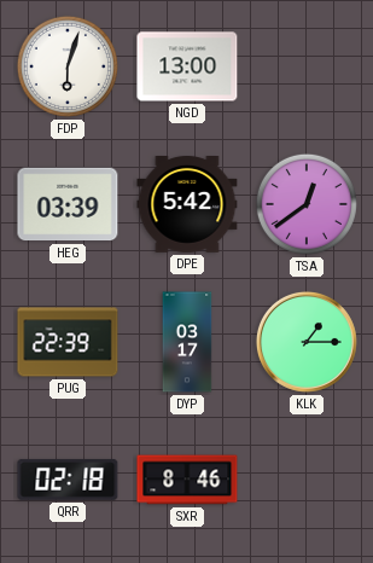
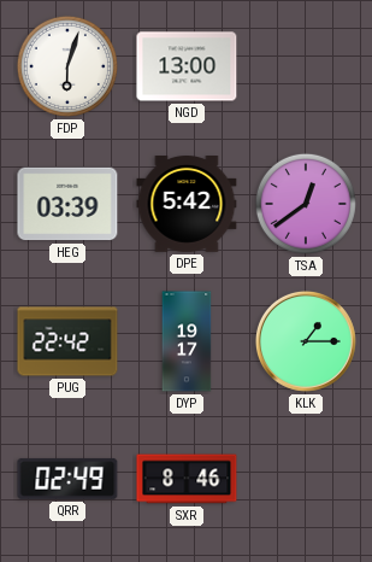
PUG: 22:39 -> 22:42 (67, 341)
DYP: 03:17 -> 19:17 (187, 341)
QRR: 02:18 -> 02:49 (67, 479)
